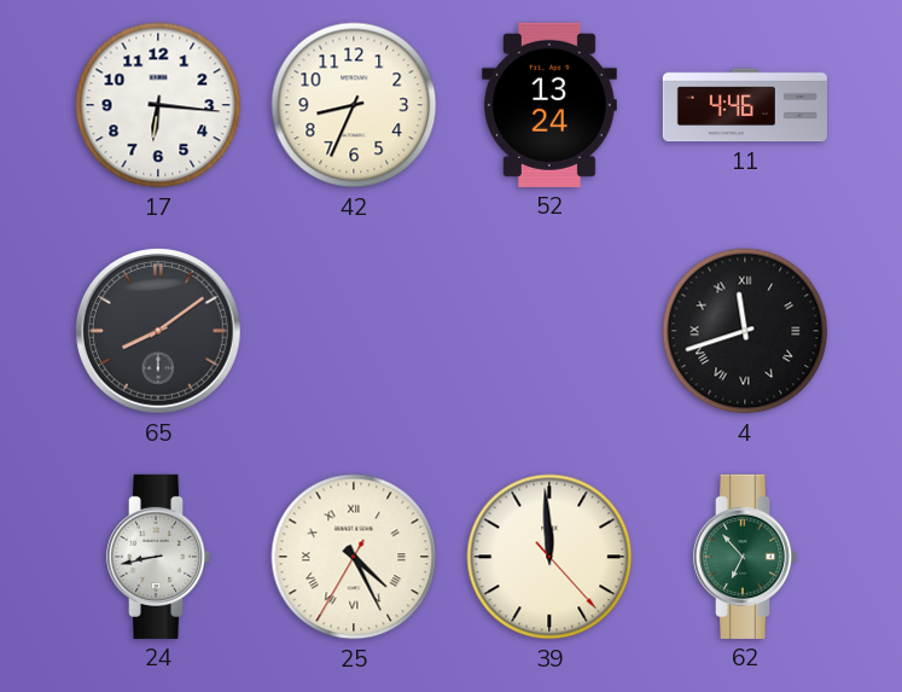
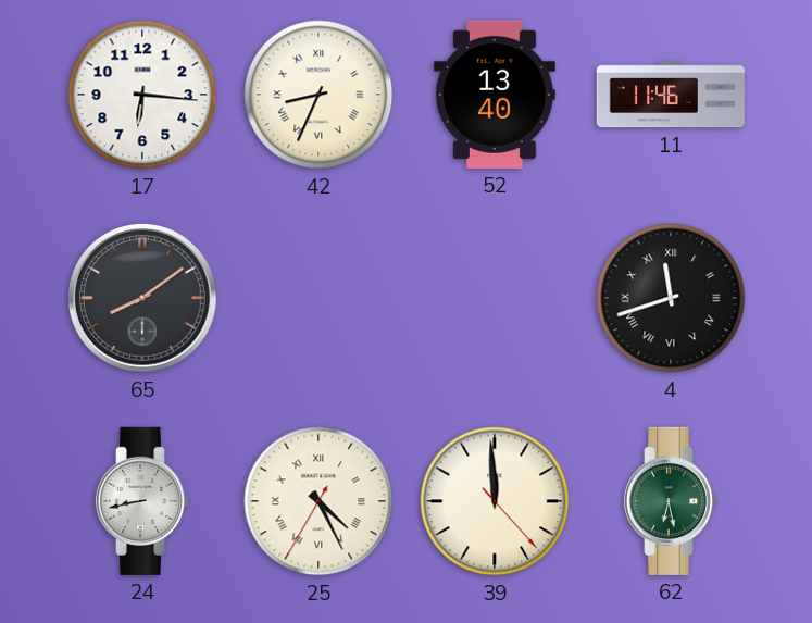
42 numerals: Arabic -> Roman (318, 95)
52: 13:24 -> 13:40 (495, 95)
11: 4:46 -> 11:46 (671, 95)
62: 6:53 -> 6:28 (671, 501)
